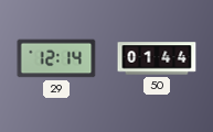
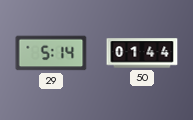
29: 12:14 -> 5:14 (51, 53)
